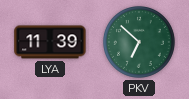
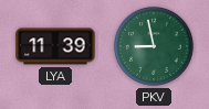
PKV: 6:52 -> 8:58 (155, 47)
